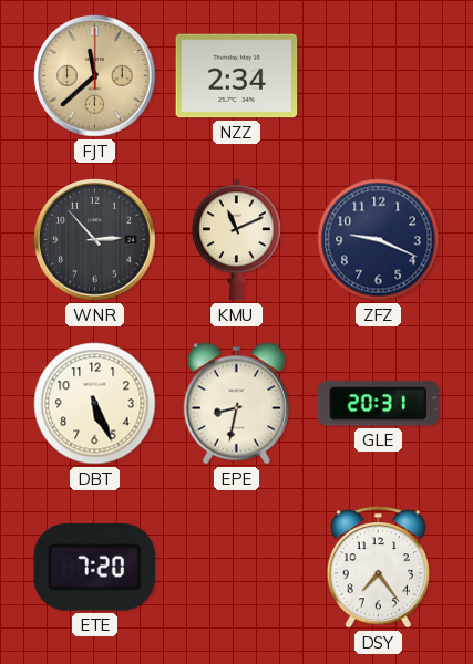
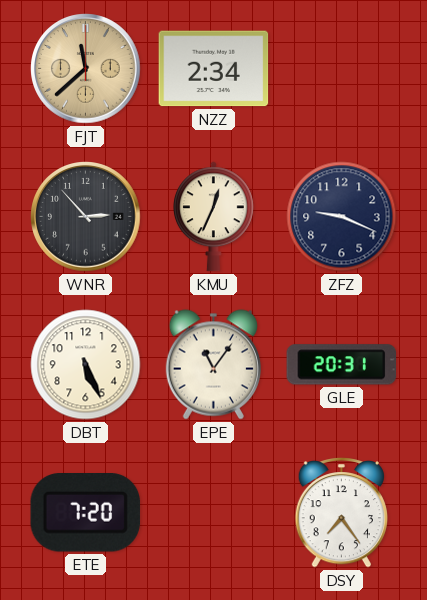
KMU: 11:11 -> 12:34 (214, 217)
EPE: 8:32 -> 11:06 (213, 365)
